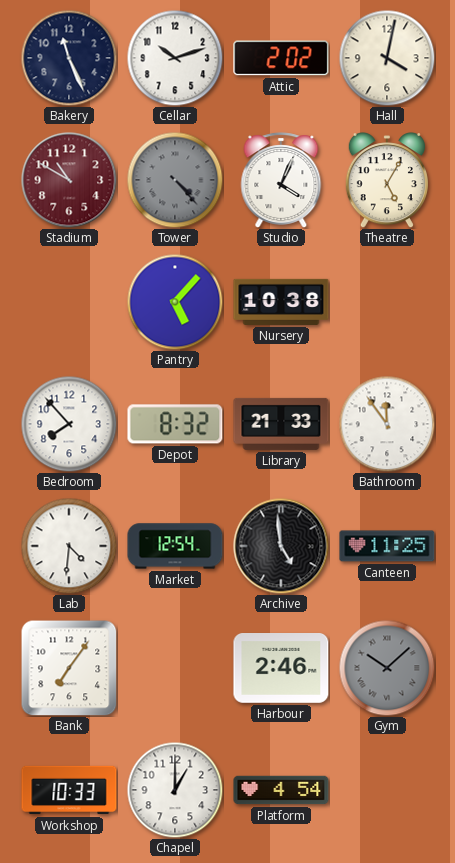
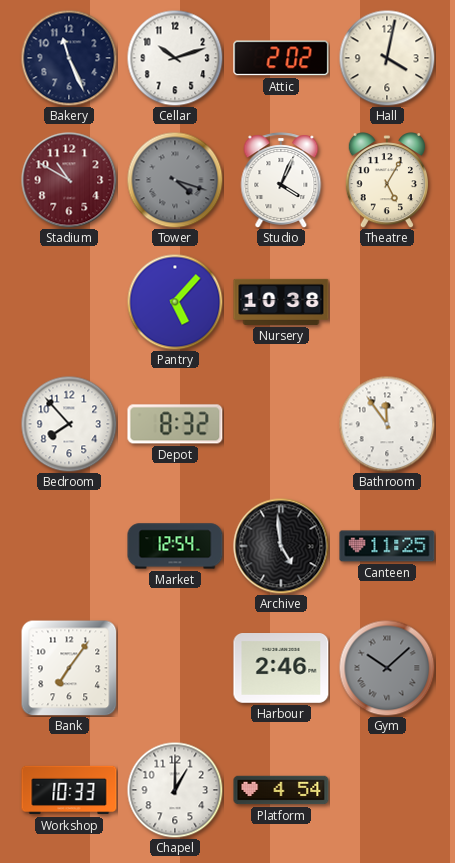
Tower: 4:23 -> 4:18 (175, 180)
Library: 21:33 -> none (281, 424)
Lab: 4:31 -> none (69, 546)
